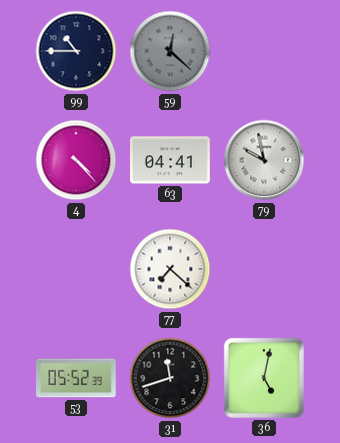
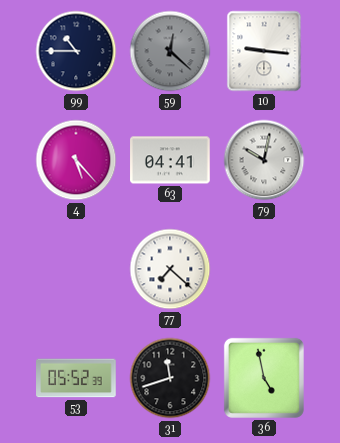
10: none -> 9:16 (264, 51)
4: 4:23 -> 5:23 (76, 160)
79: 9:58 -> 10:02 (264, 160)
36: 5:02 -> 4:58 (264, 378)
